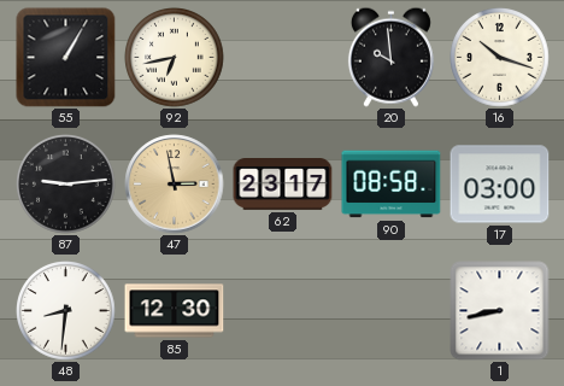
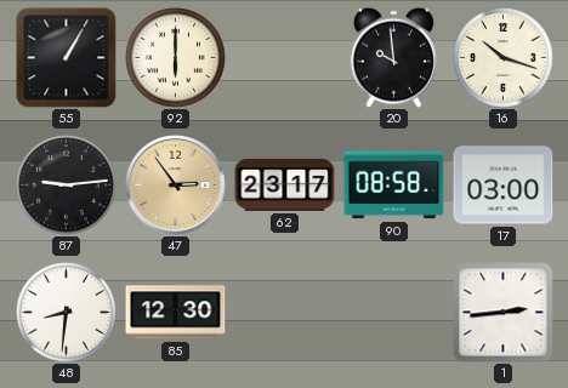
92: 6:43 -> 6:00 (176, 58)
47: 2:58 -> 2:54 (176, 186)
1: 8:43 -> 2:44 (504, 313)
